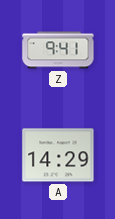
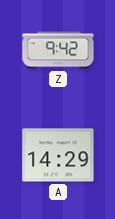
Z: 9:41 -> 9:42 (58, 50)
